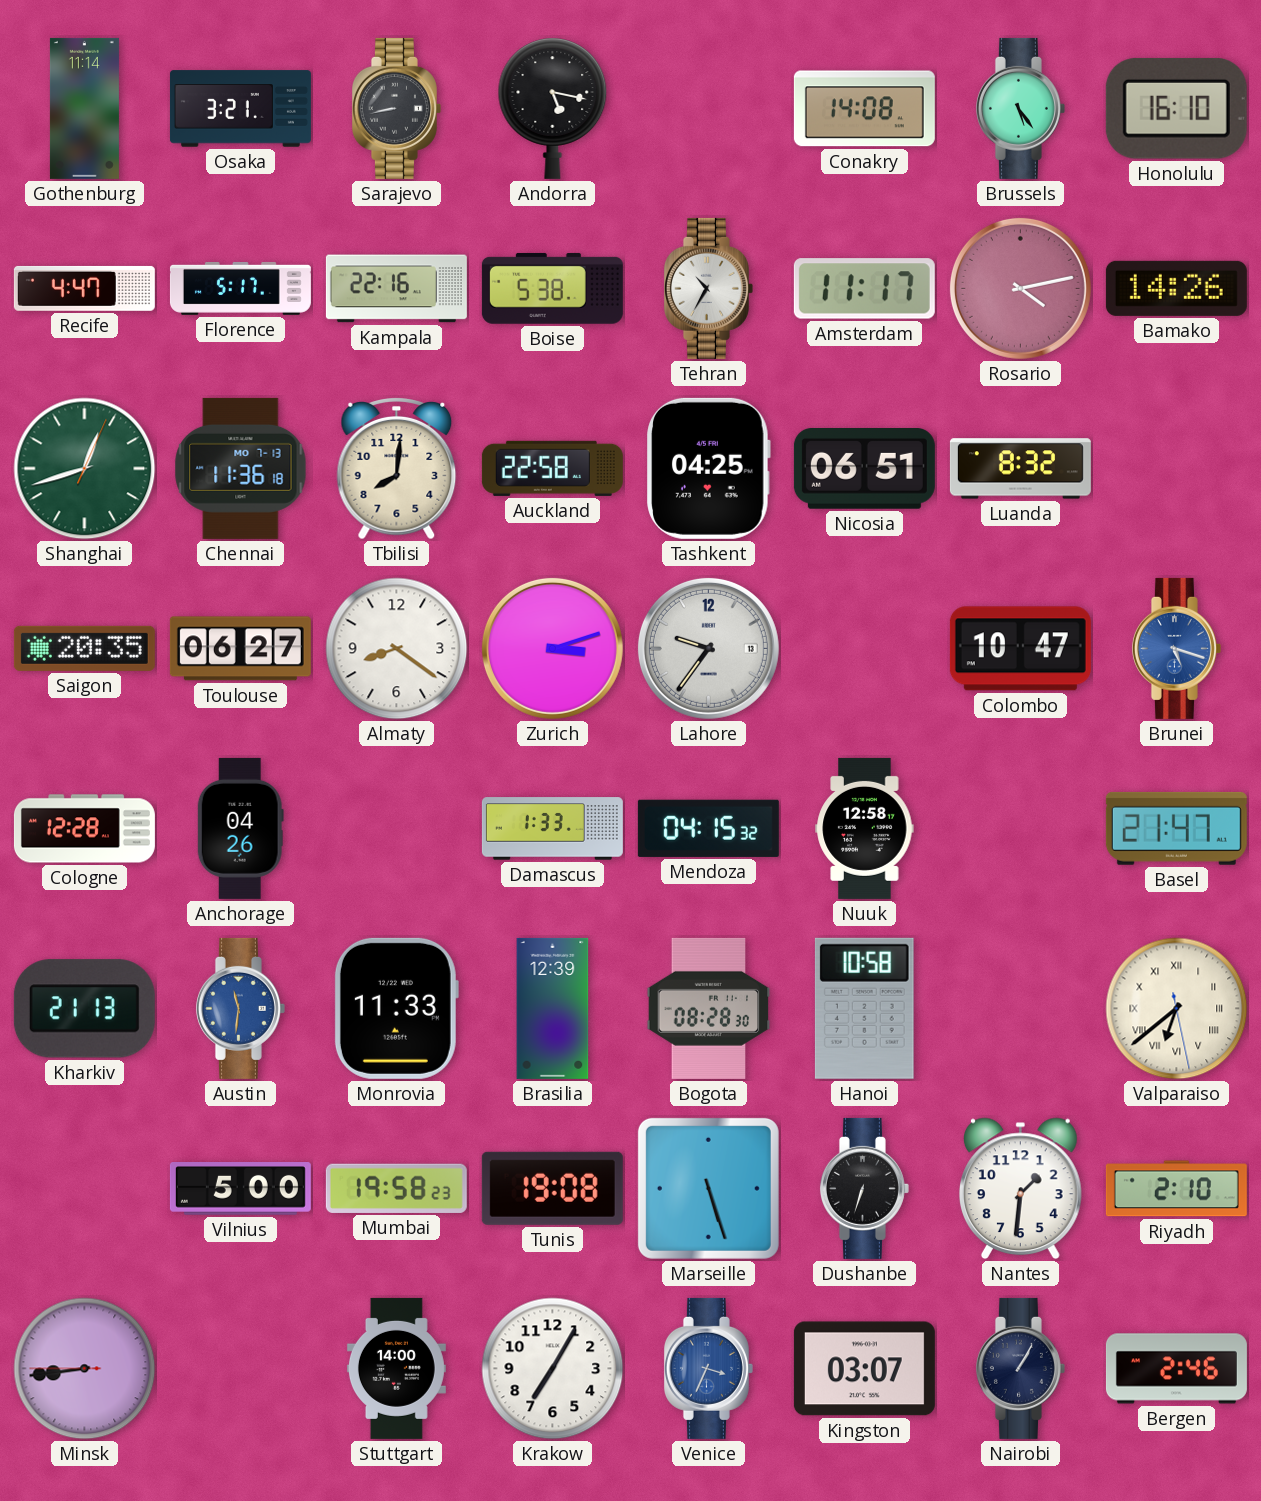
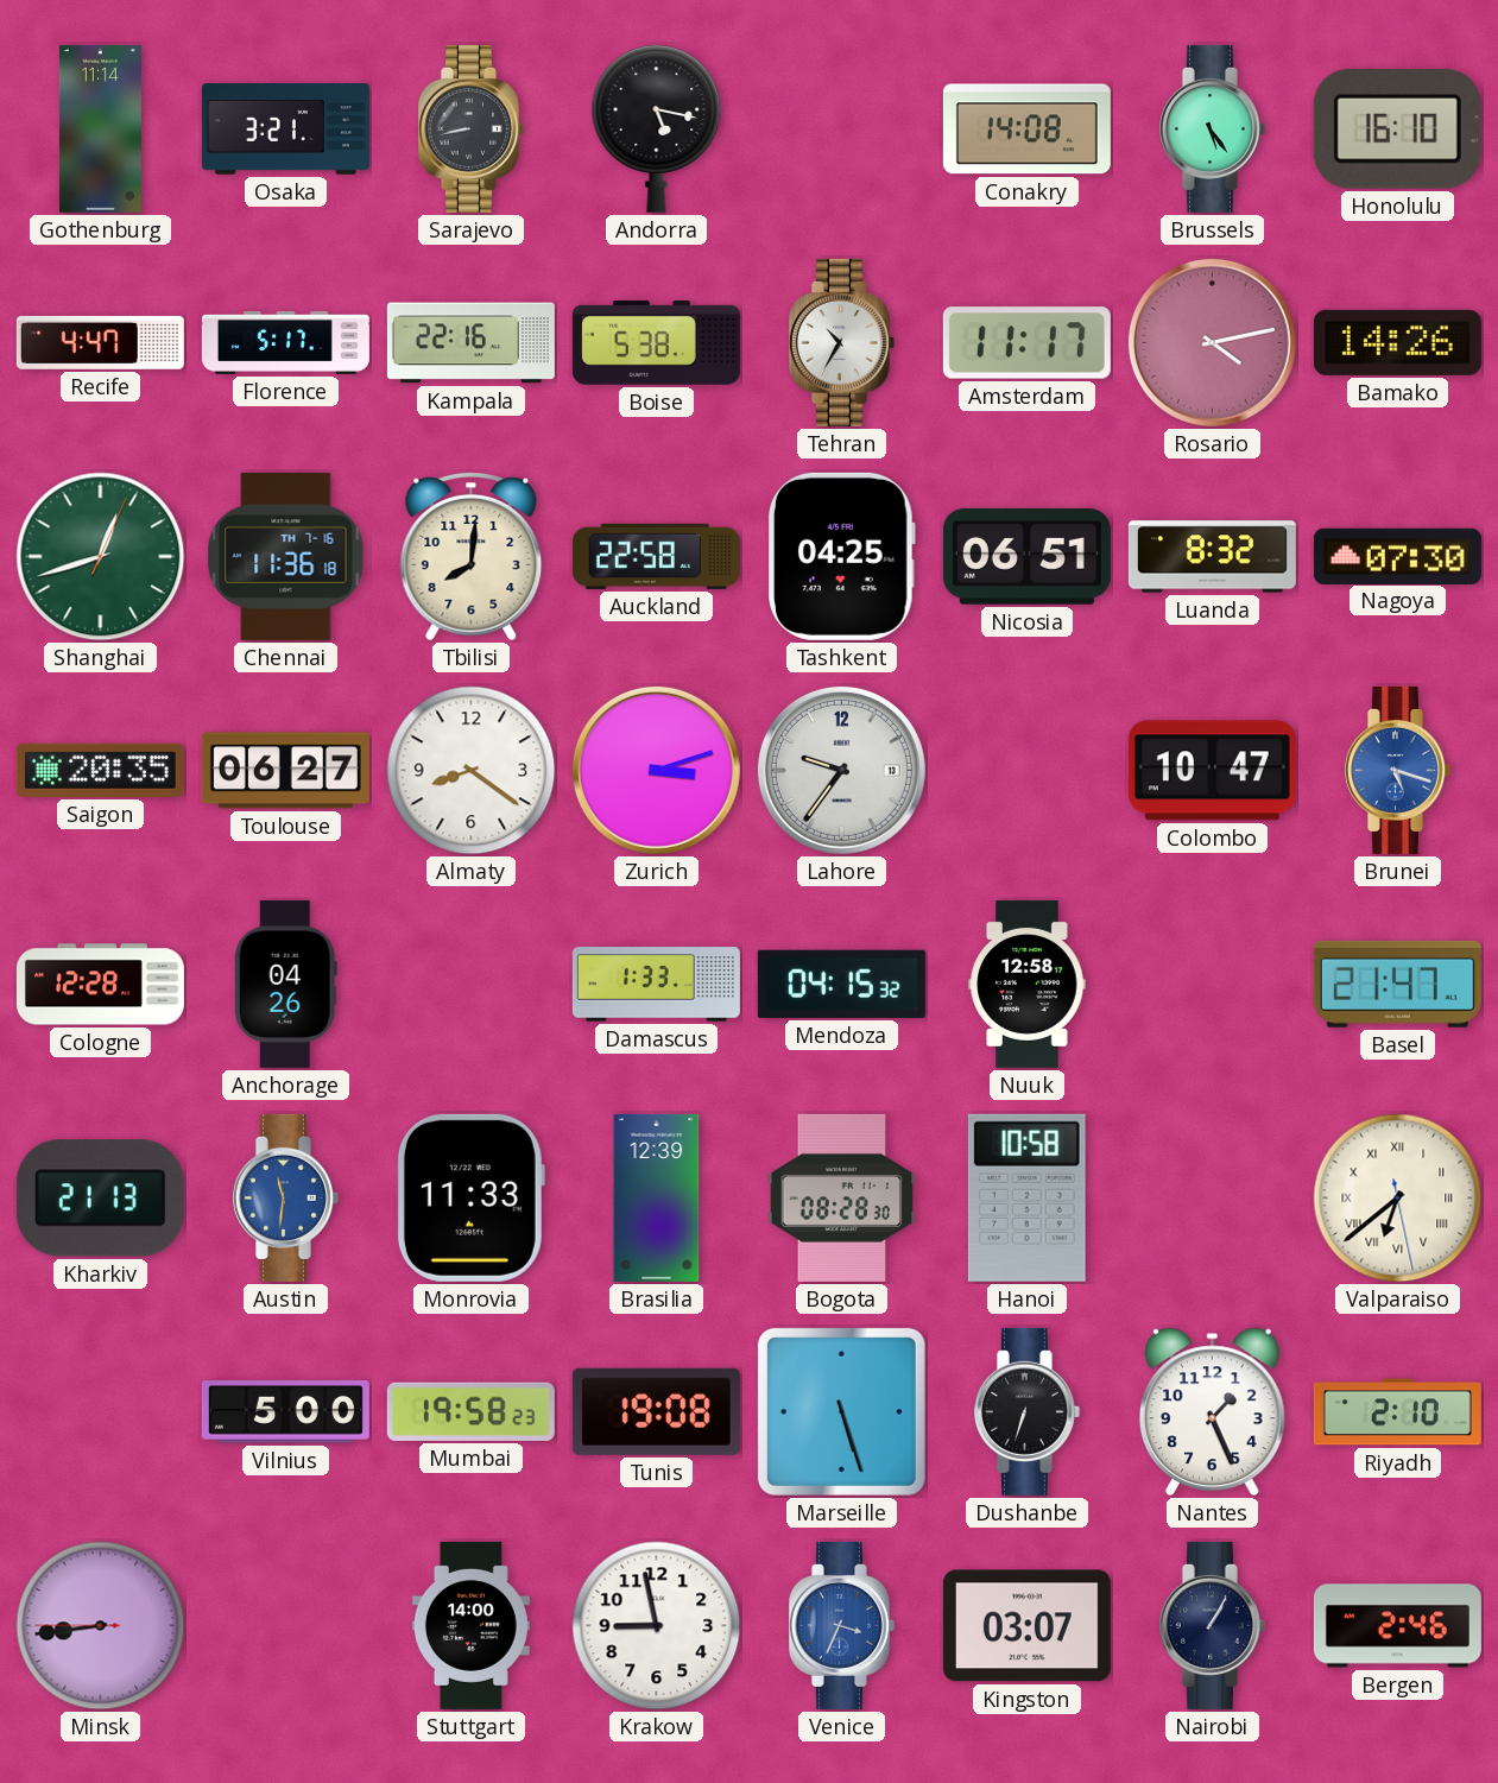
Chennai date: MO 7-13 -> TH 7-16 (286, 556)
Nagoya: none -> 07:30 (1397, 556)
Nantes: 1:31 -> 1:26 (1212, 1412)
Krakow: 7:05 -> 8:58 (657, 1626)
